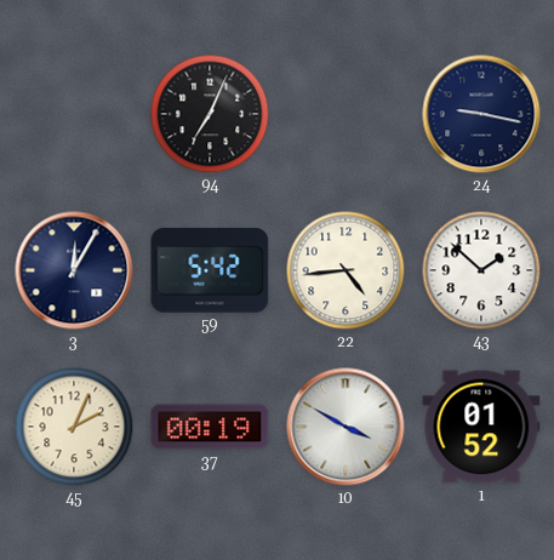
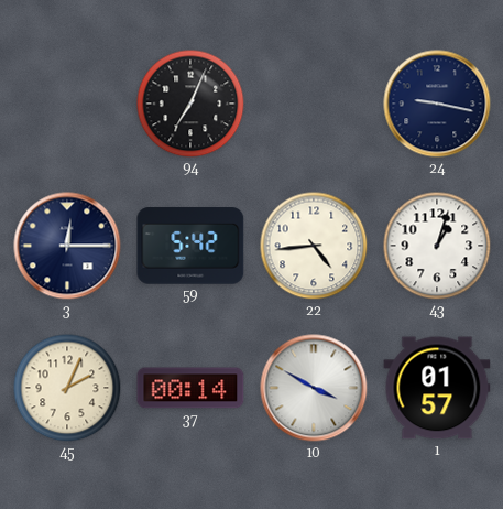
3: 12:05 -> 12:15 (67, 246)
43: 1:52 -> 1:03 (437, 246)
37: 00:19 -> 00:14 (190, 388)
1: 01:52 -> 01:57 (437, 388)
